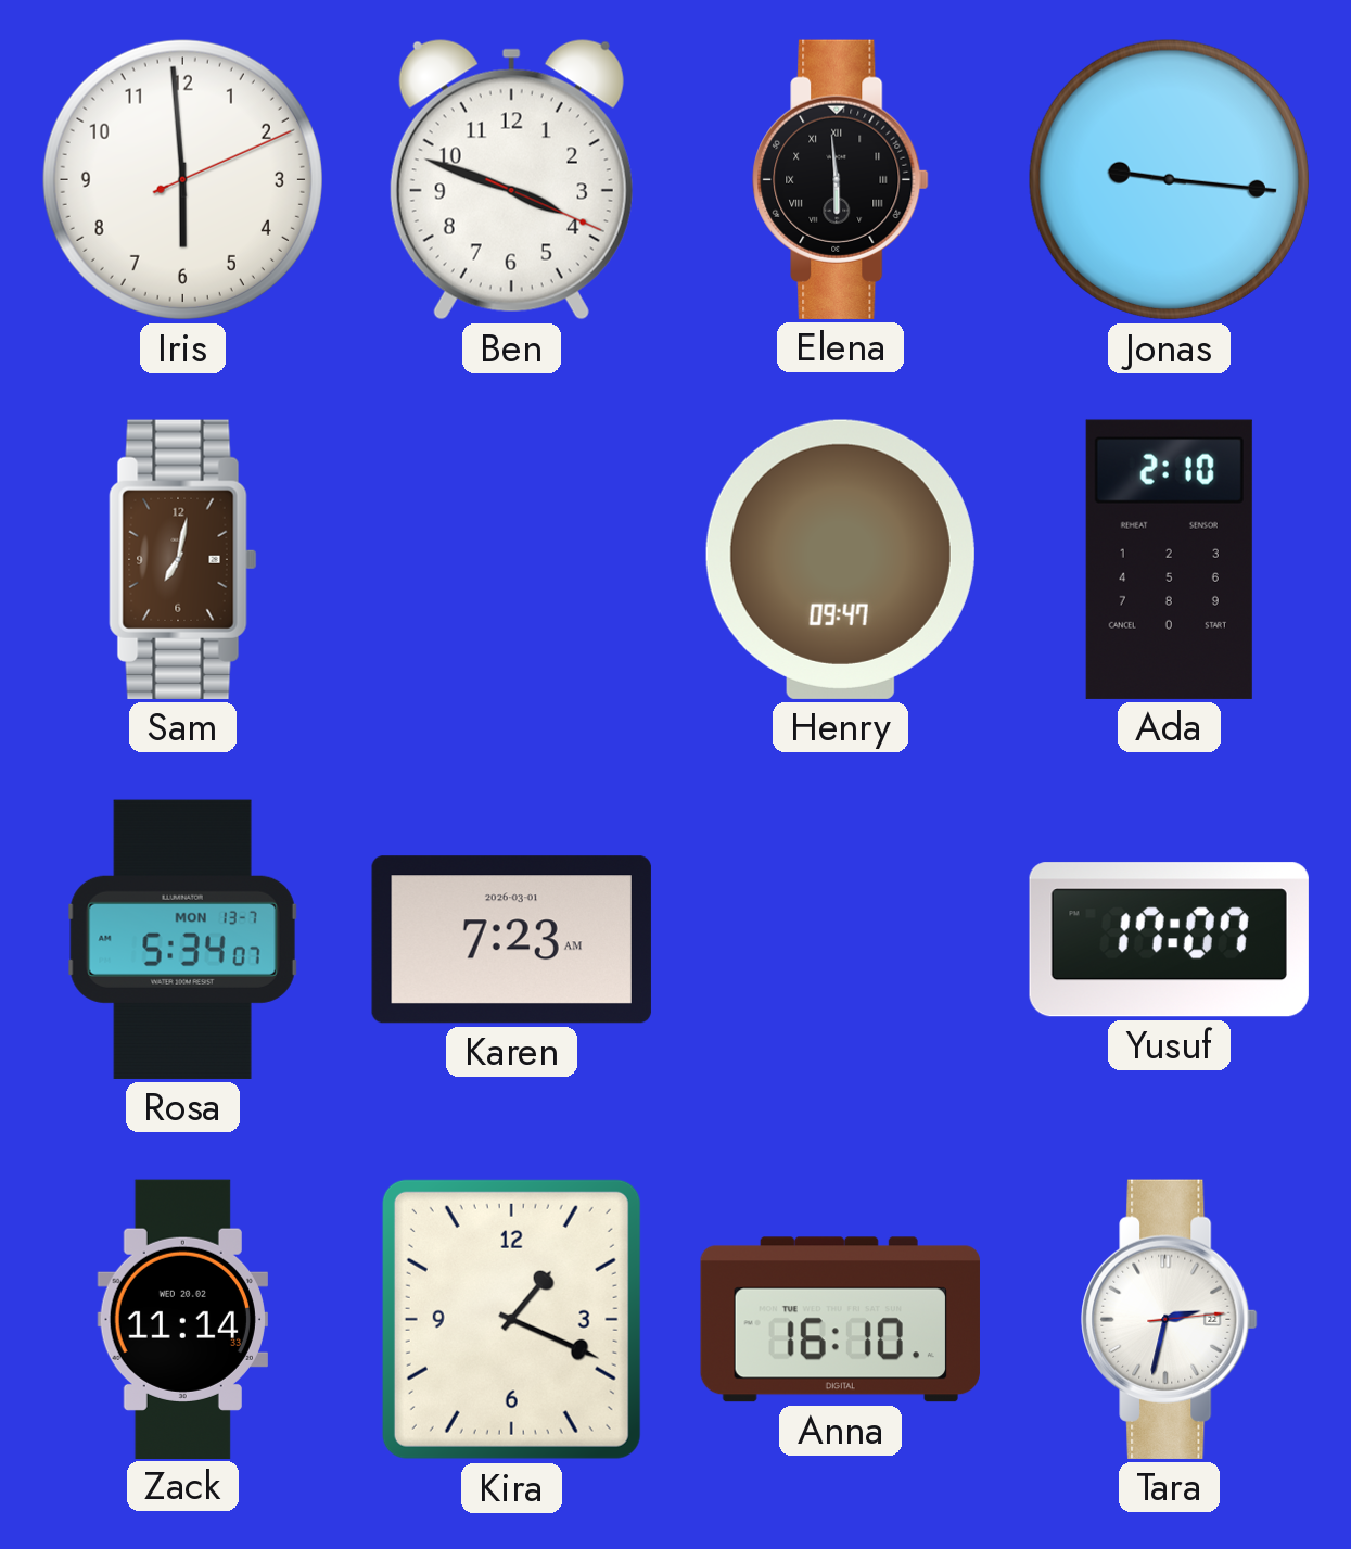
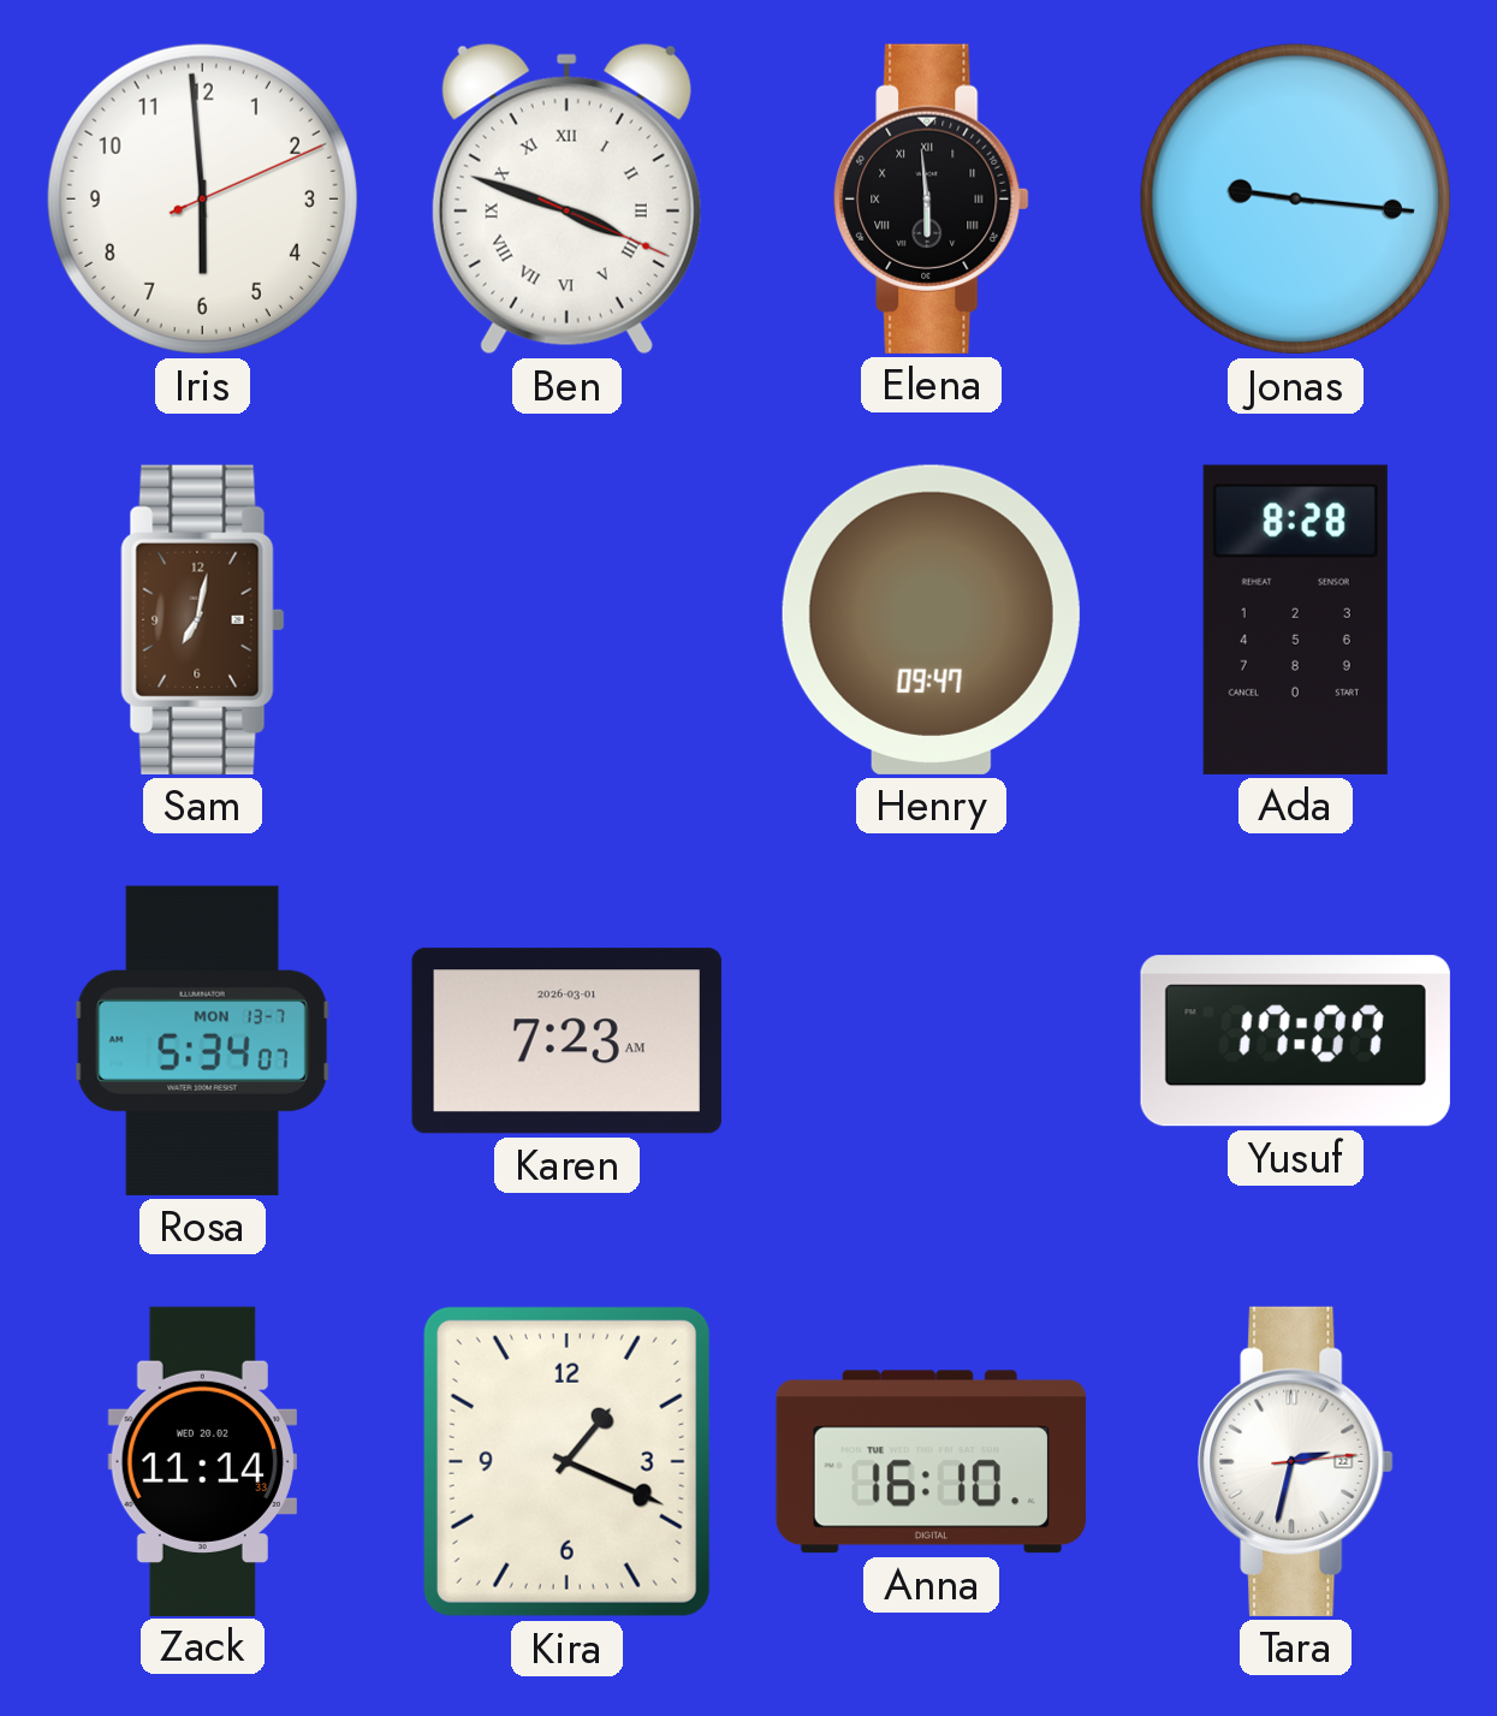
Ben numerals: Arabic -> Roman (566, 200)
Ada: 2:10 -> 8:28 (1295, 619)
